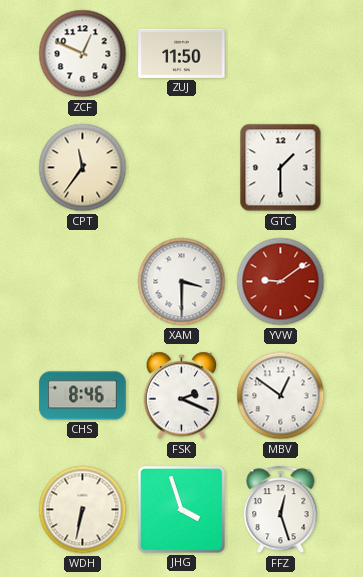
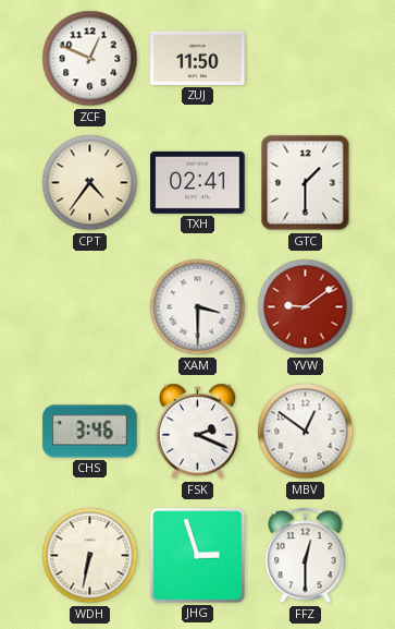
CPT: 11:36 -> 4:36 (90, 183)
TXH: none -> 02:41 (198, 182)
CHS: 8:46 -> 3:46 (90, 432)
JHG: 3:57 -> 2:57 (198, 556)
FFZ: 12:27 -> 12:30 (306, 556)
